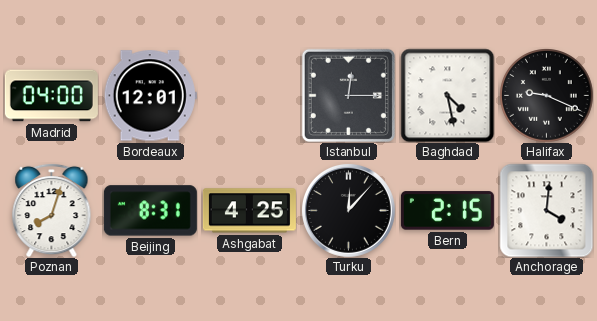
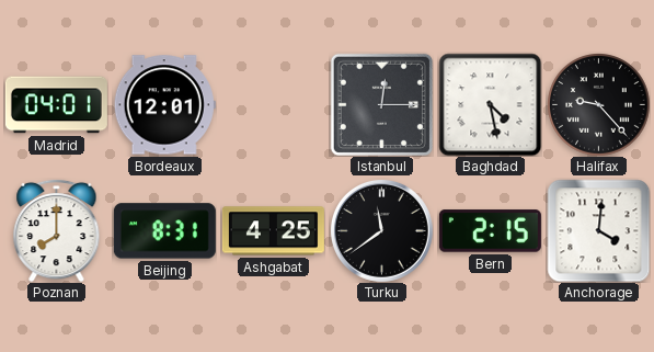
Madrid: 04:00 -> 04:01 (56, 105)
Halifax: 9:19 -> 9:23 (599, 105)
Poznan: 8:03 -> 8:00 (57, 230)
Turku: 12:07 -> 11:39 (381, 230)
